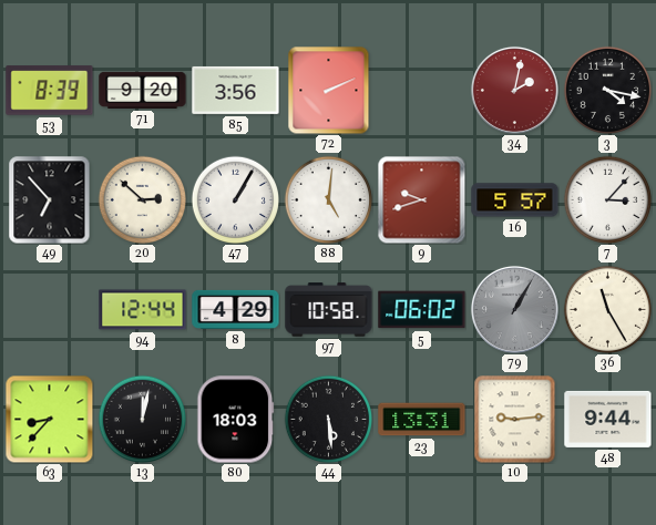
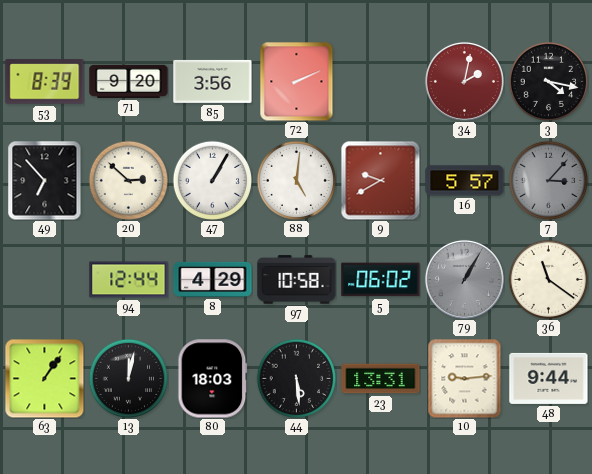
9: 9:42 -> 9:40 (380, 180)
7 dial: white -> grey (548, 180)
36: 11:25 -> 11:21 (548, 279)
63: 8:37 -> 1:06 (44, 378)
